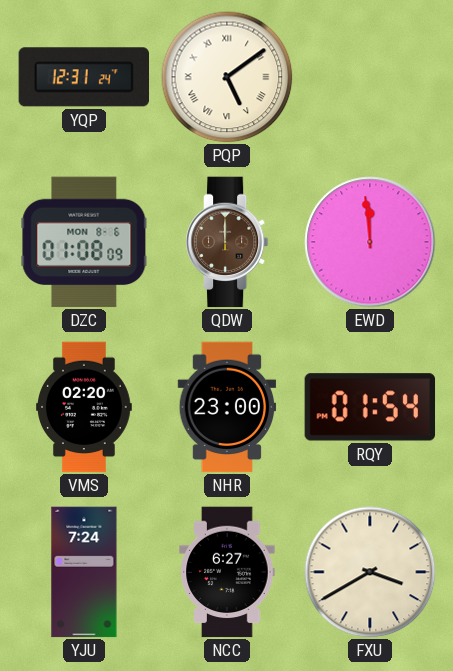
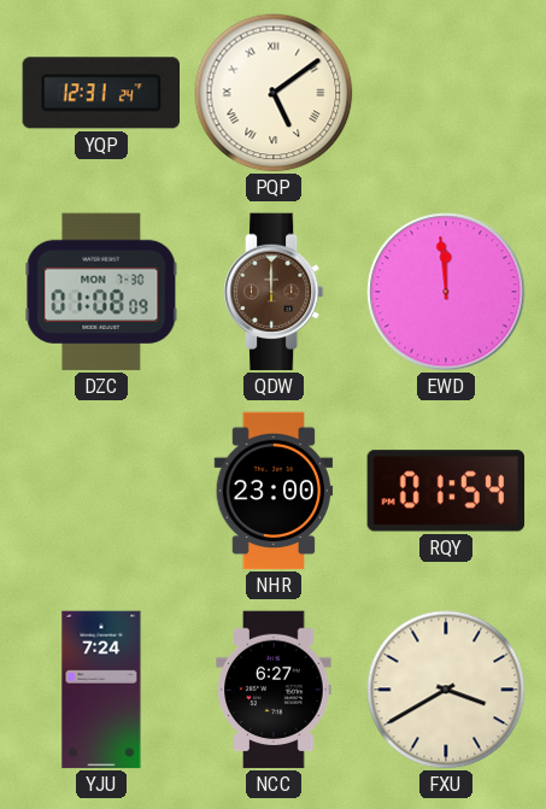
DZC date: MON 8-6 -> MON 7-30 (101, 292)
VMS: 02:20 -> none (85, 407)
